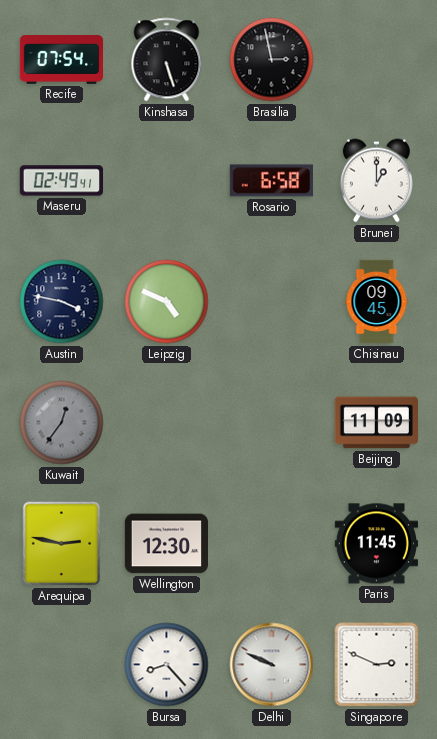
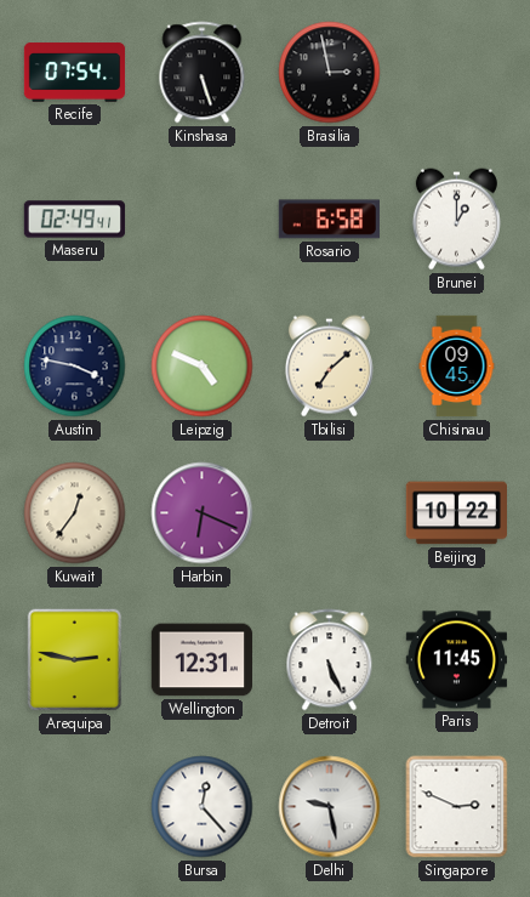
Tbilisi: none -> 7:08 (329, 367)
Kuwait dial: grey -> cream (75, 513)
Harbin: none -> 6:19 (203, 513)
Beijing: 11:09 -> 10:22 (456, 513)
Wellington: 12:30 -> 12:31 (201, 660)
Detroit: none -> 5:26 (330, 660)
Bursa: 8:23 -> 12:23 (203, 807)
Delhi: 9:49 -> 9:28 (330, 807)
